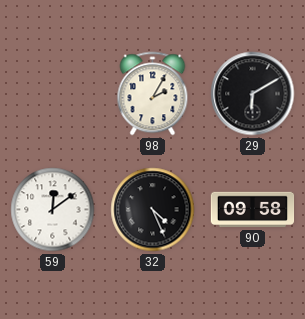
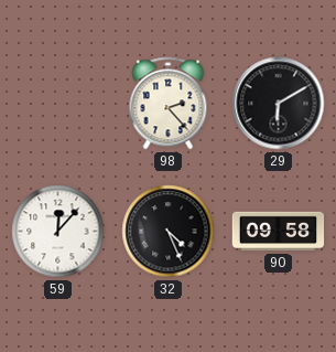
98: 2:05 -> 2:23 (169, 104)
59: 12:09 -> 12:07 (58, 232)
